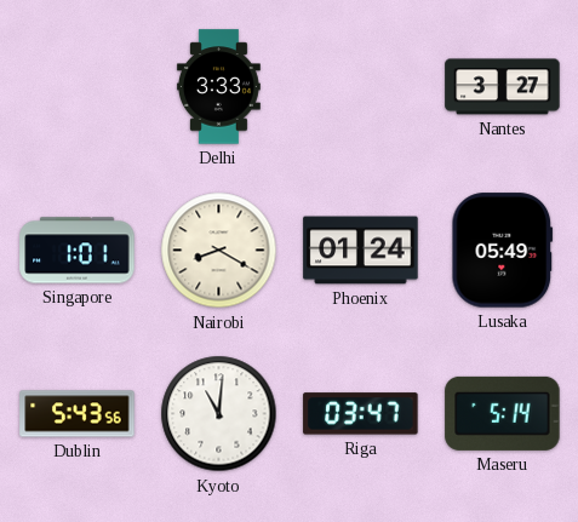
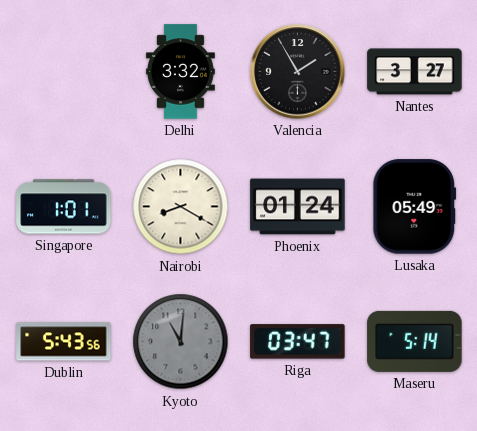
Delhi: 3:33 -> 3:32 (180, 72)
Valencia: none -> 1:55 (298, 72)
Kyoto dial: white -> grey (181, 342)
